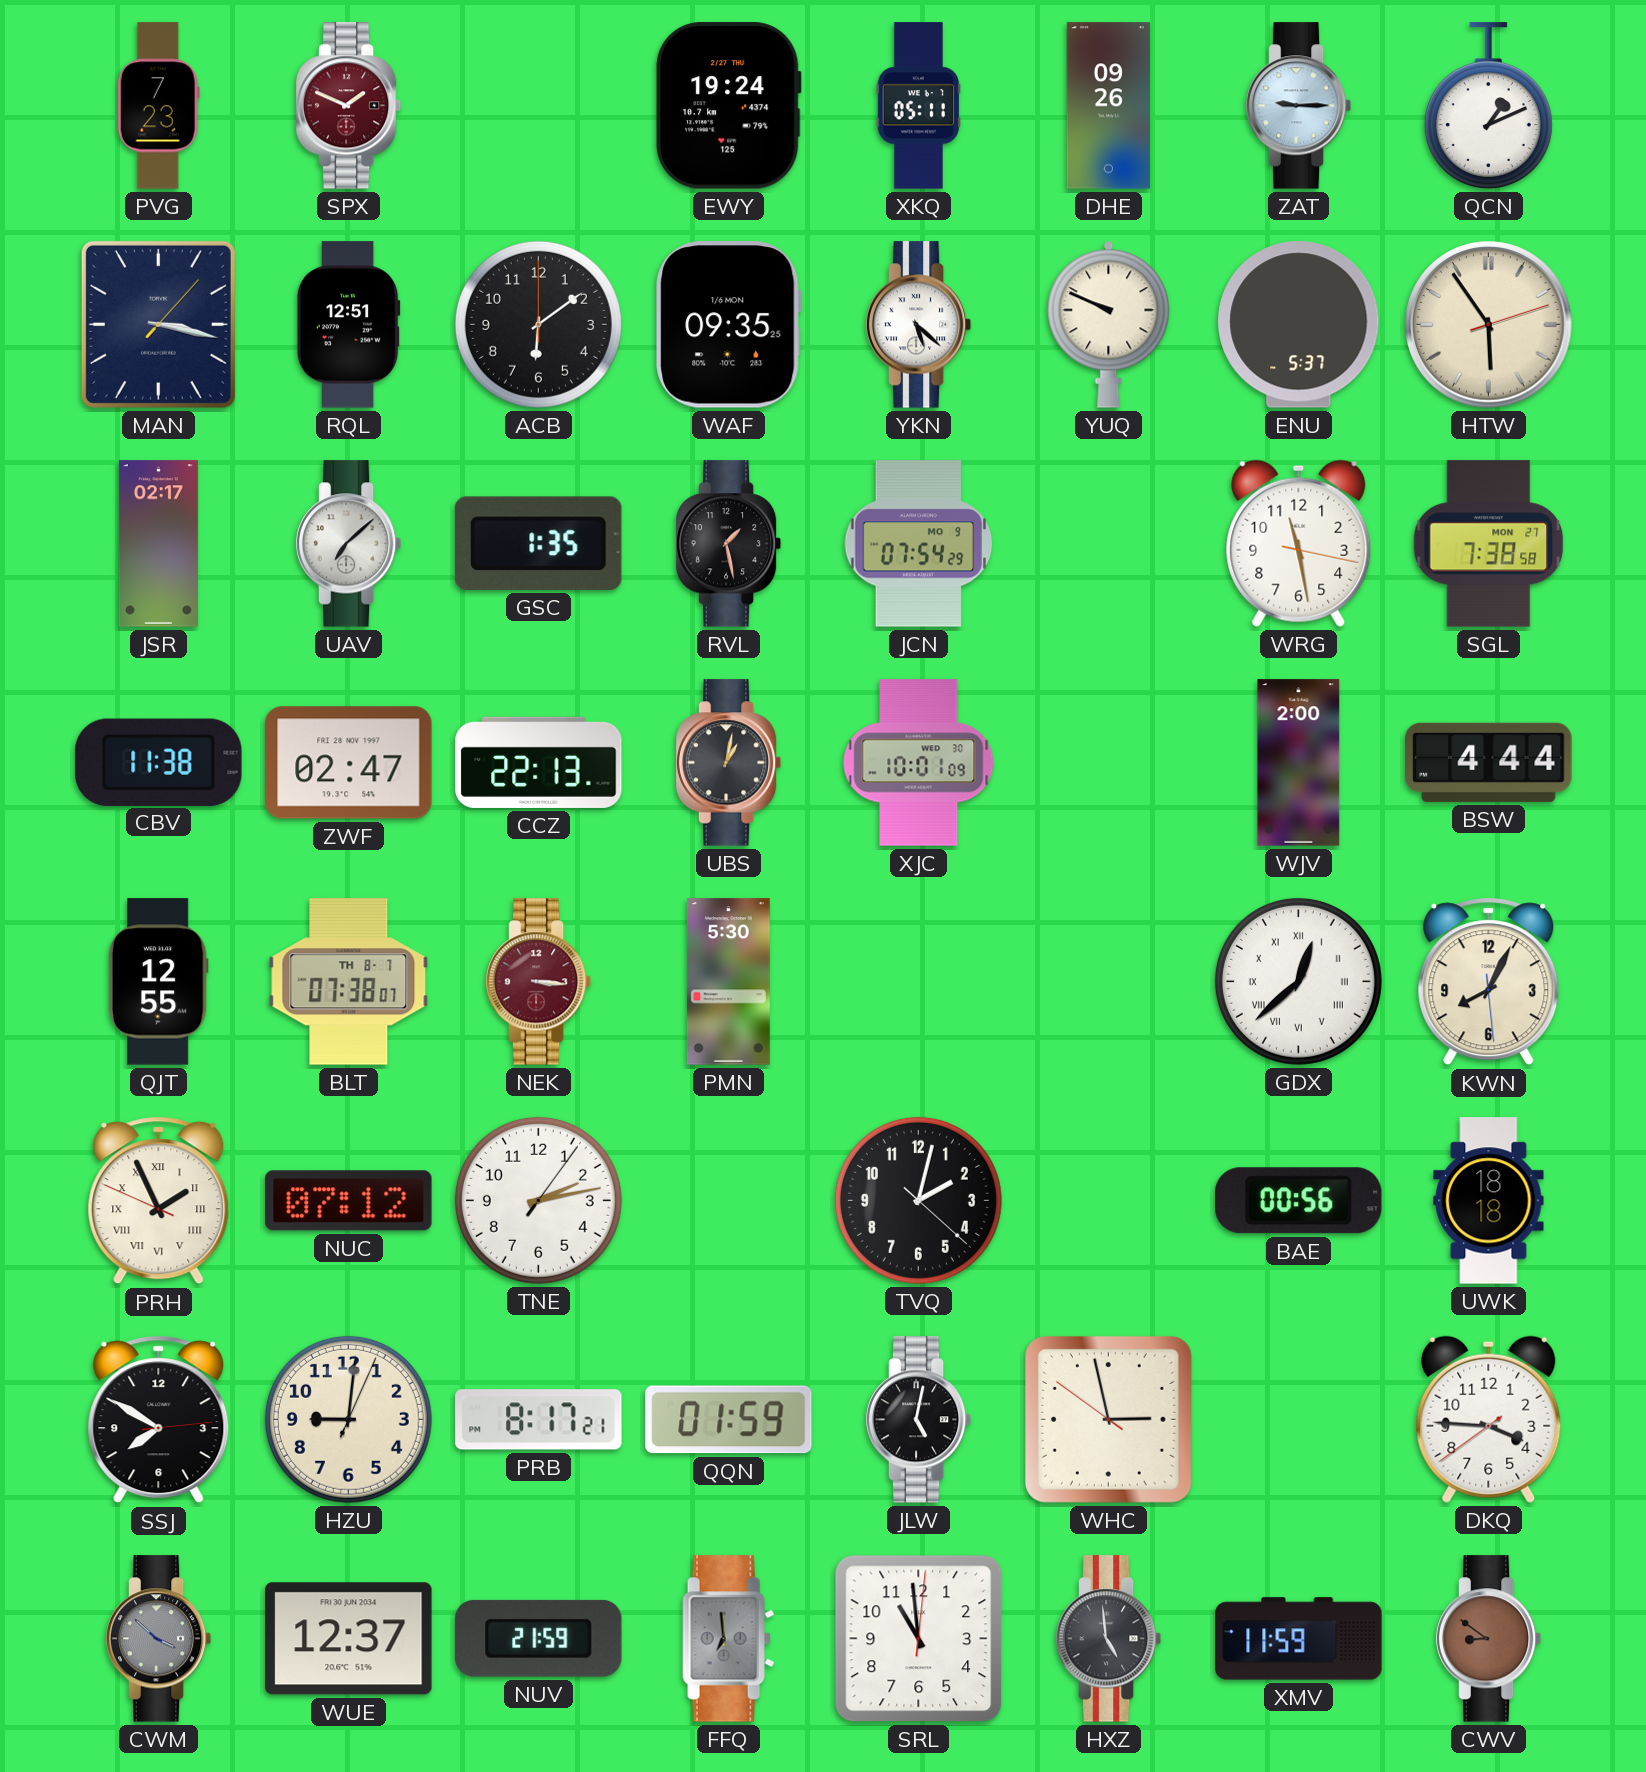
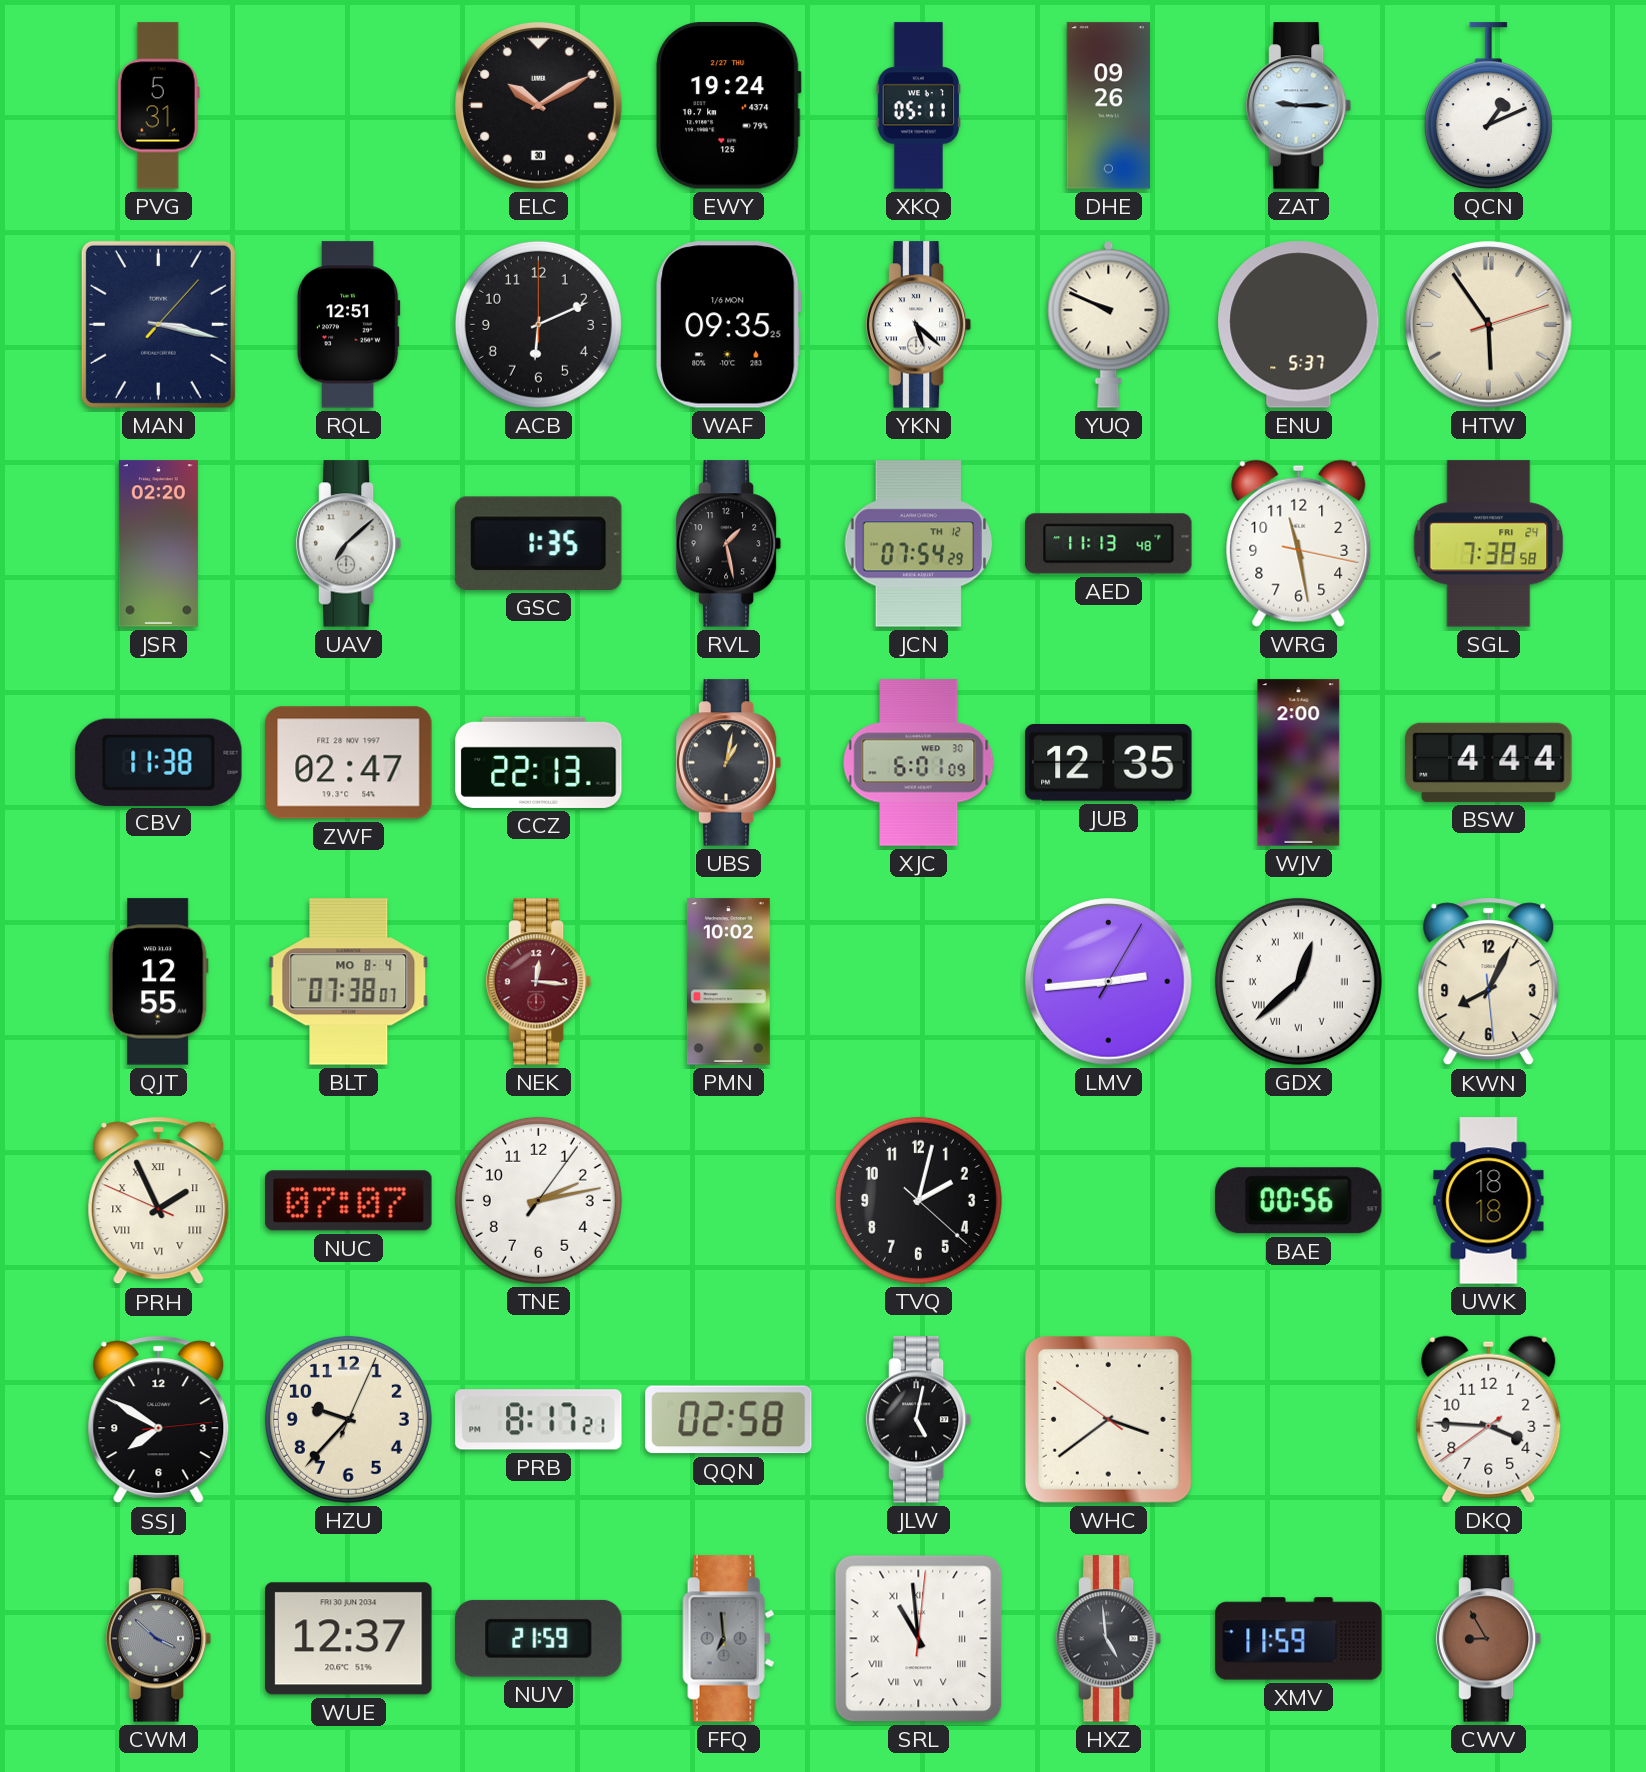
PVG: 7:23 -> 5:31 (158, 106)
SPX: 1:49 -> none (349, 106)
ELC: none -> 10:10 (539, 106)
ACB: 6:09 -> 6:11 (538, 324)
JSR: 02:17 -> 02:20 (158, 544)
JCN date: MO 9 -> TH 12 (919, 544)
AED: none -> 11:13 (1109, 544)
SGL date: MON 27 -> FRI 24 (1489, 544)
XJC: 10:01 -> 6:01 (919, 763)
JUB: none -> 12:35 (1109, 763)
BLT date: TH 8-7 -> MO 8-4 (349, 982)
NEK: 3:16 -> 12:16 (539, 982)
PMN: 5:30 -> 10:02 (728, 982)
LMV: none -> 2:44 (1109, 982)
NUC: 07:12 -> 07:07 (349, 1201)
HZU: 9:01 -> 9:37 (348, 1419)
QQN: 01:59 -> 02:58 (729, 1420)
WHC: 2:57 -> 3:38 (1108, 1419)
SRL numerals: Arabic -> Roman (919, 1639)
CWV: 8:51 -> 8:55 (1489, 1639)
